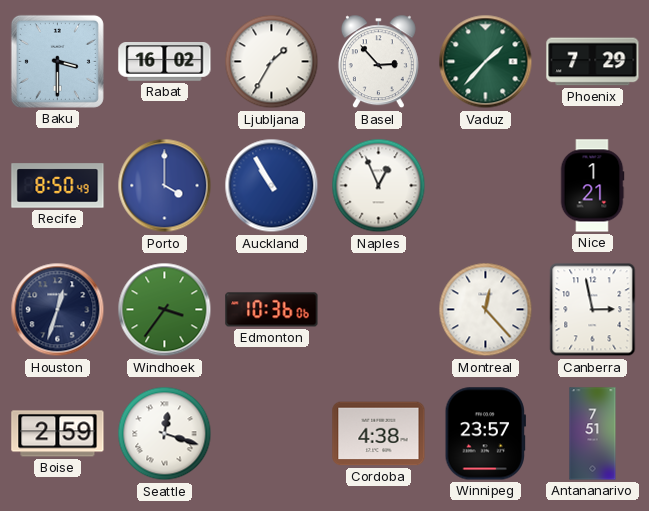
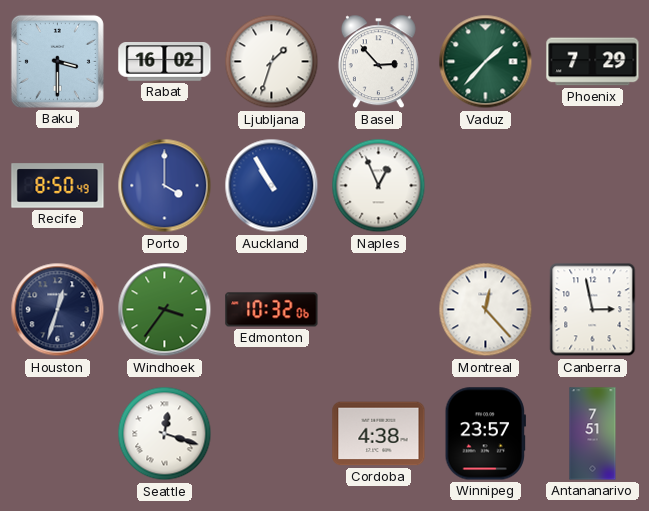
Ljubljana: 1:35 -> 1:33 (272, 62)
Nice: 1:21 -> none (592, 186)
Edmonton: 10:36 -> 10:32 (272, 310)
Boise: 2:59 -> none (58, 434)
